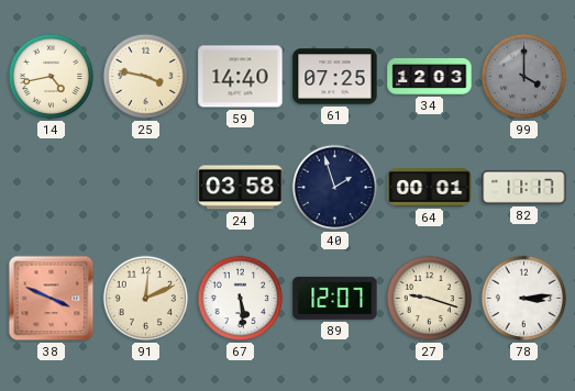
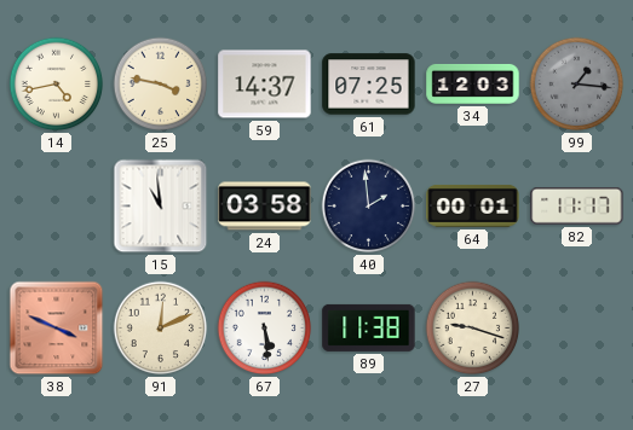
59: 14:40 -> 14:37 (265, 85)
99: 4:00 -> 1:16 (577, 85)
15: none -> 10:59 (161, 207)
40: 1:57 -> 1:59 (369, 207)
89: 12:07 -> 11:38 (369, 327)
78: 3:14 -> none (524, 299)
